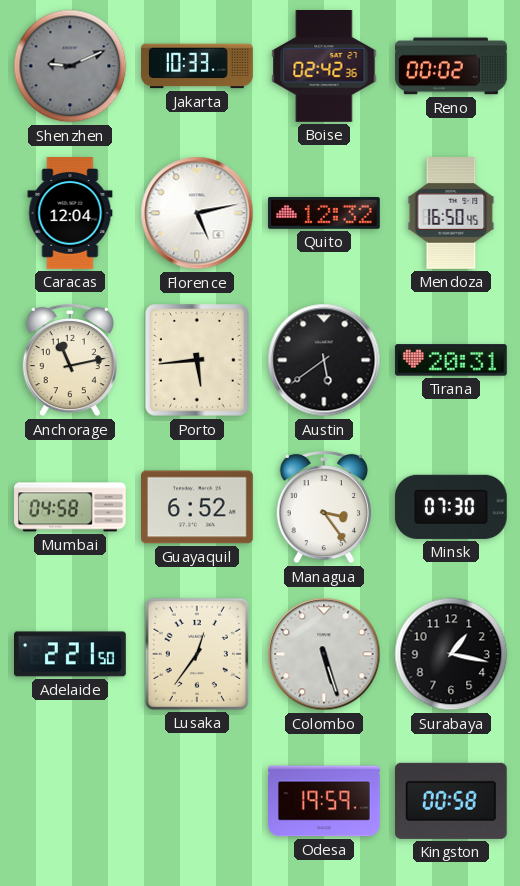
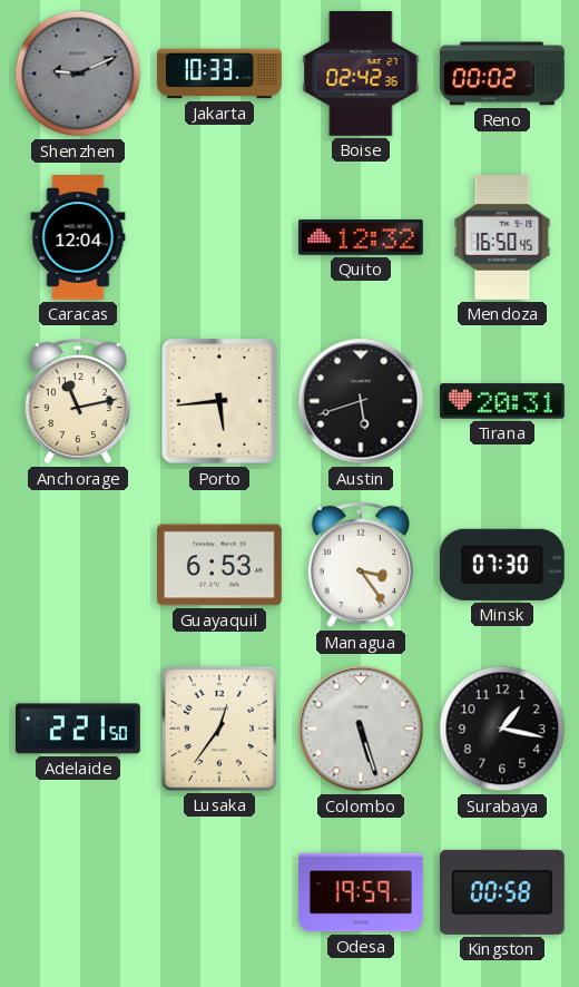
Florence: 5:13 -> none (197, 213)
Austin: 5:39 -> 5:42 (361, 401)
Mumbai: 04:58 -> none (71, 507)
Guayaquil: 6:52 -> 6:53 (220, 565)
